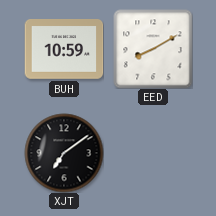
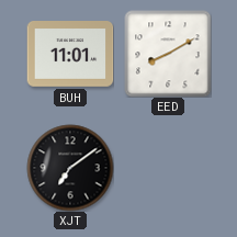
BUH: 10:59 -> 11:01 (70, 55)
